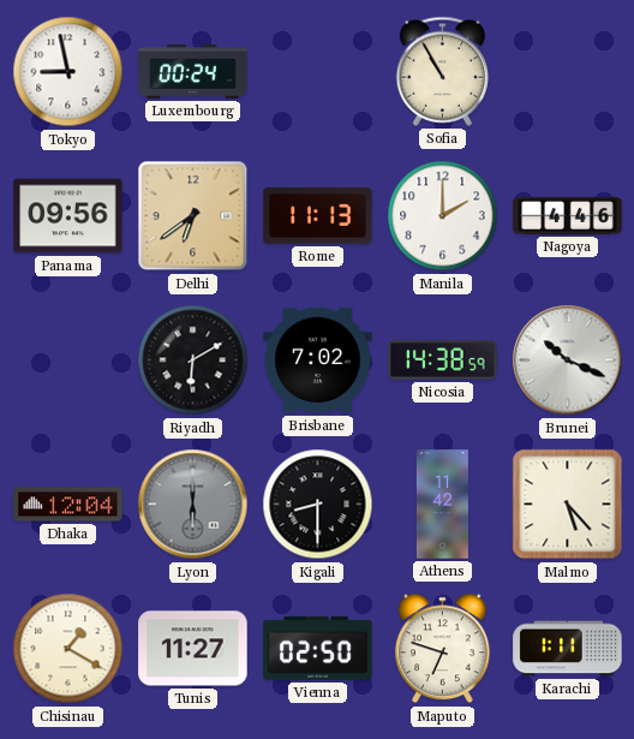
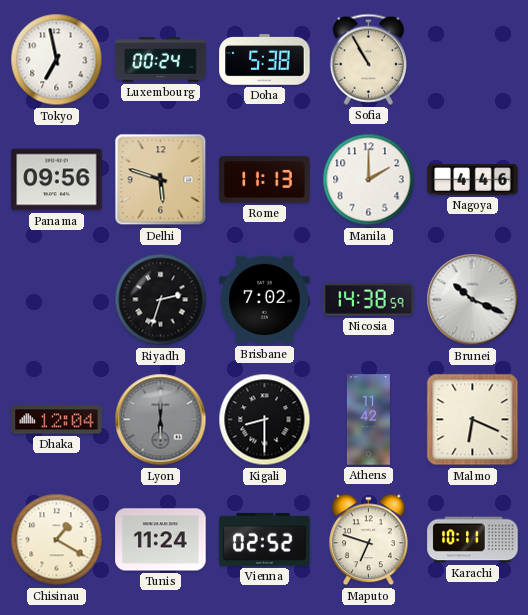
Tokyo: 8:58 -> 6:58 (57, 60)
Doha: none -> 5:38 (265, 60)
Delhi: 6:39 -> 5:48 (161, 180)
Riyadh: 6:10 -> 2:33 (161, 300)
Malmo: 5:23 -> 6:19 (473, 420)
Tunis: 11:27 -> 11:24 (161, 540)
Vienna: 02:50 -> 02:52 (265, 539)
Karachi: 1:11 -> 10:11 (473, 540)
